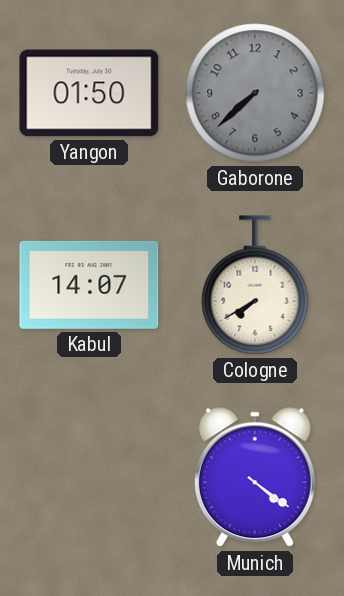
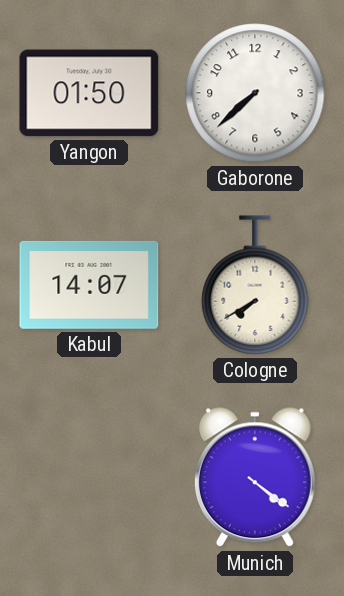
Gaborone dial: grey -> white (255, 93)
